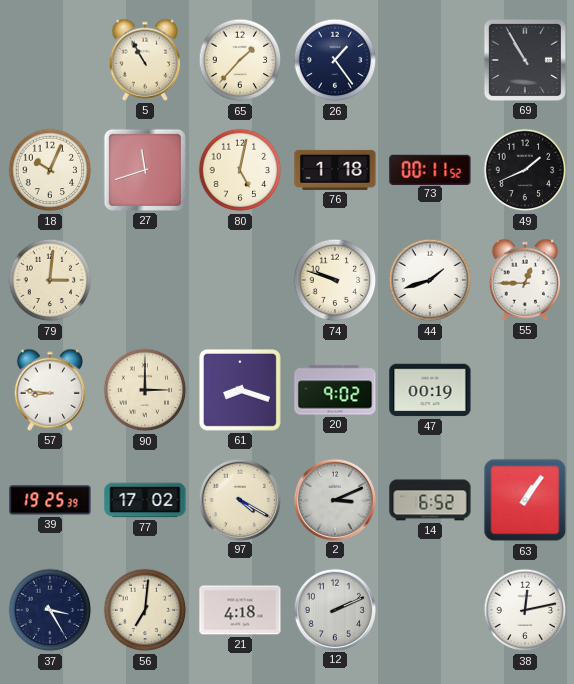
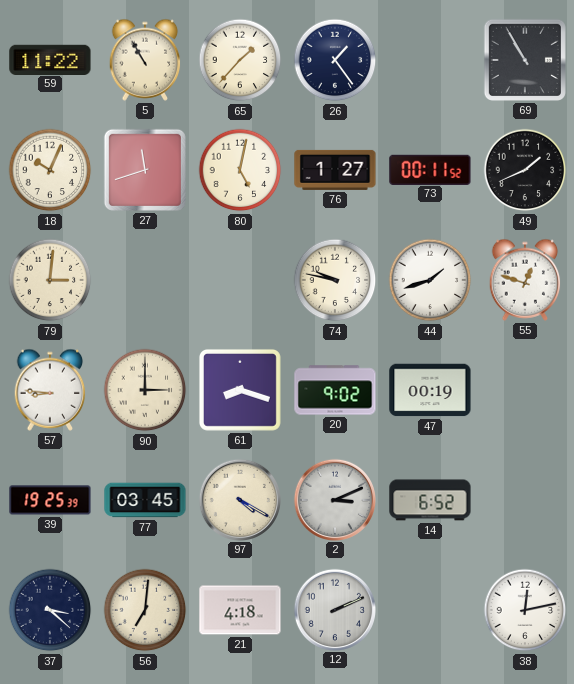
59: none -> 11:22 (50, 59)
76: 1:18 -> 1:27 (335, 170)
74: 9:48 -> 9:47 (335, 280)
55: 12:45 -> 12:48 (525, 280)
77: 17:02 -> 03:45 (145, 500)
63: 1:06 -> none (525, 500)
37: 3:25 -> 3:22 (50, 610)
